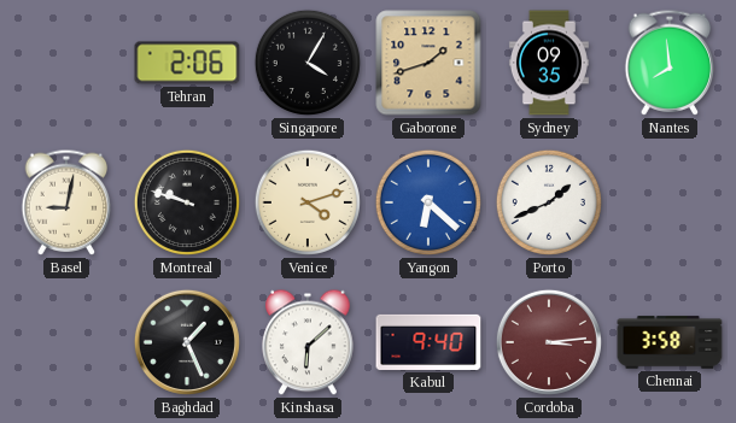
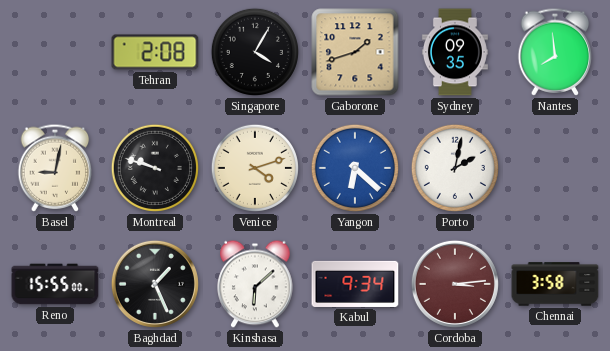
Tehran: 2:06 -> 2:08 (155, 52)
Porto: 1:41 -> 2:02 (455, 168)
Reno: none -> 15:55 (55, 284)
Kabul: 9:40 -> 9:34 (355, 284)
